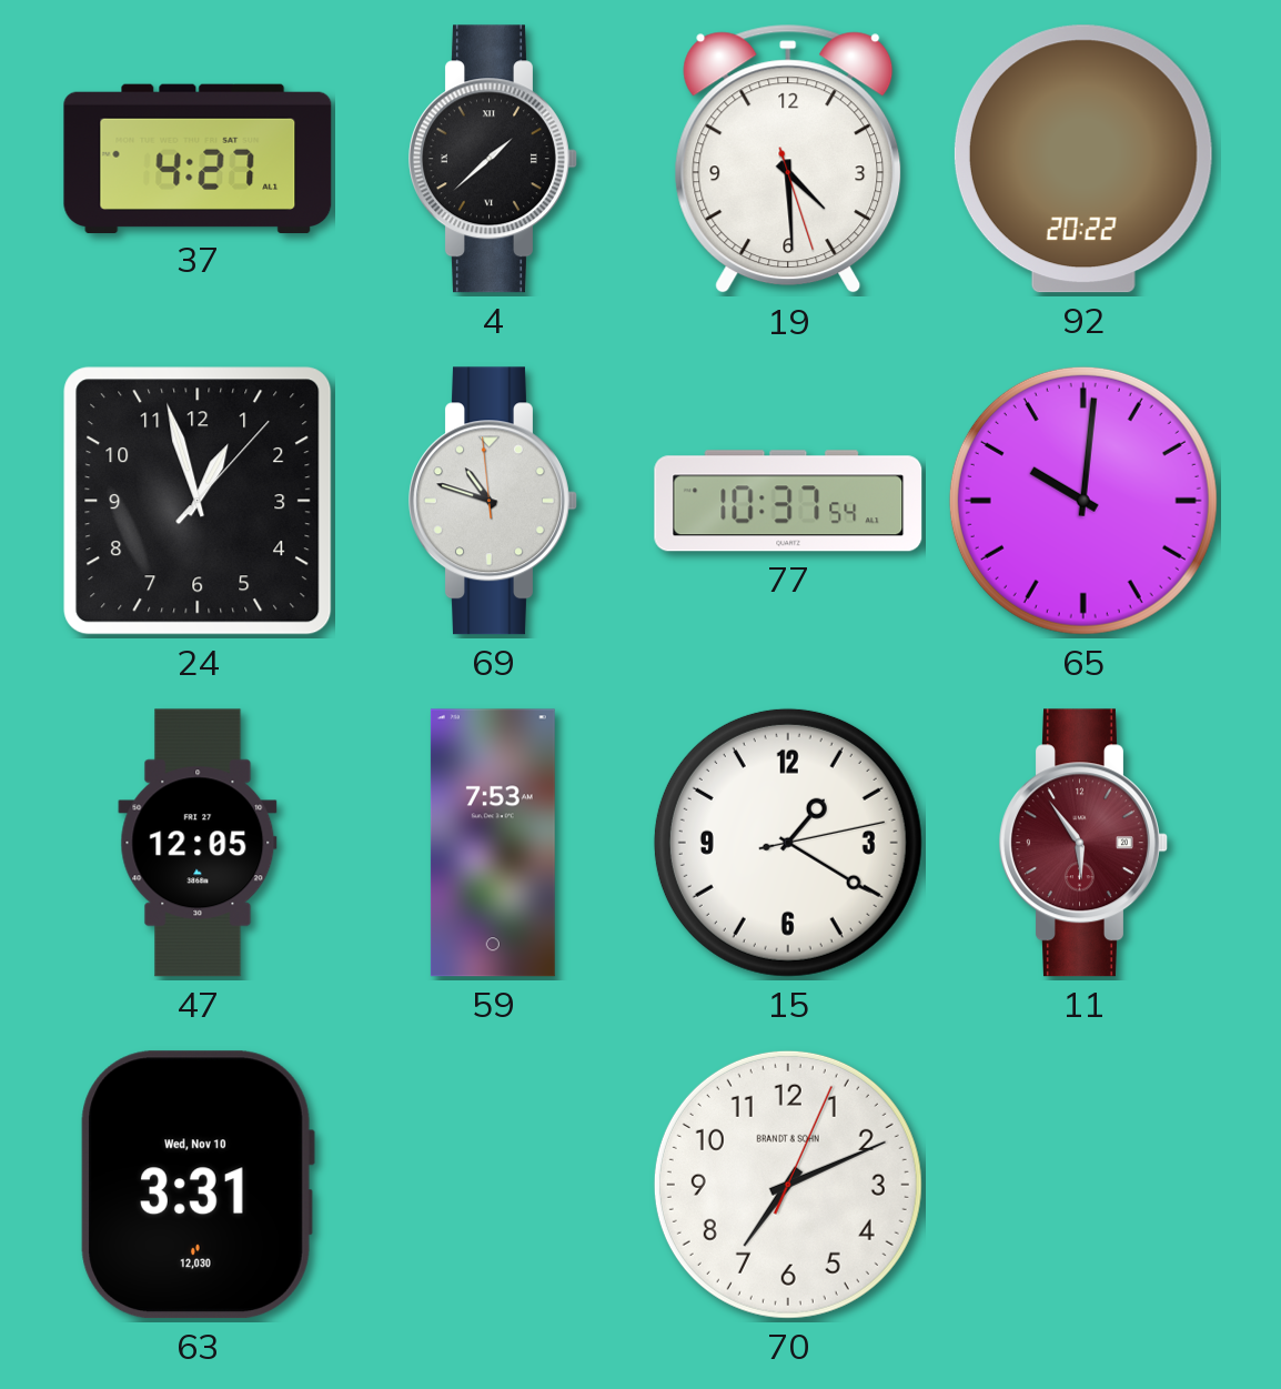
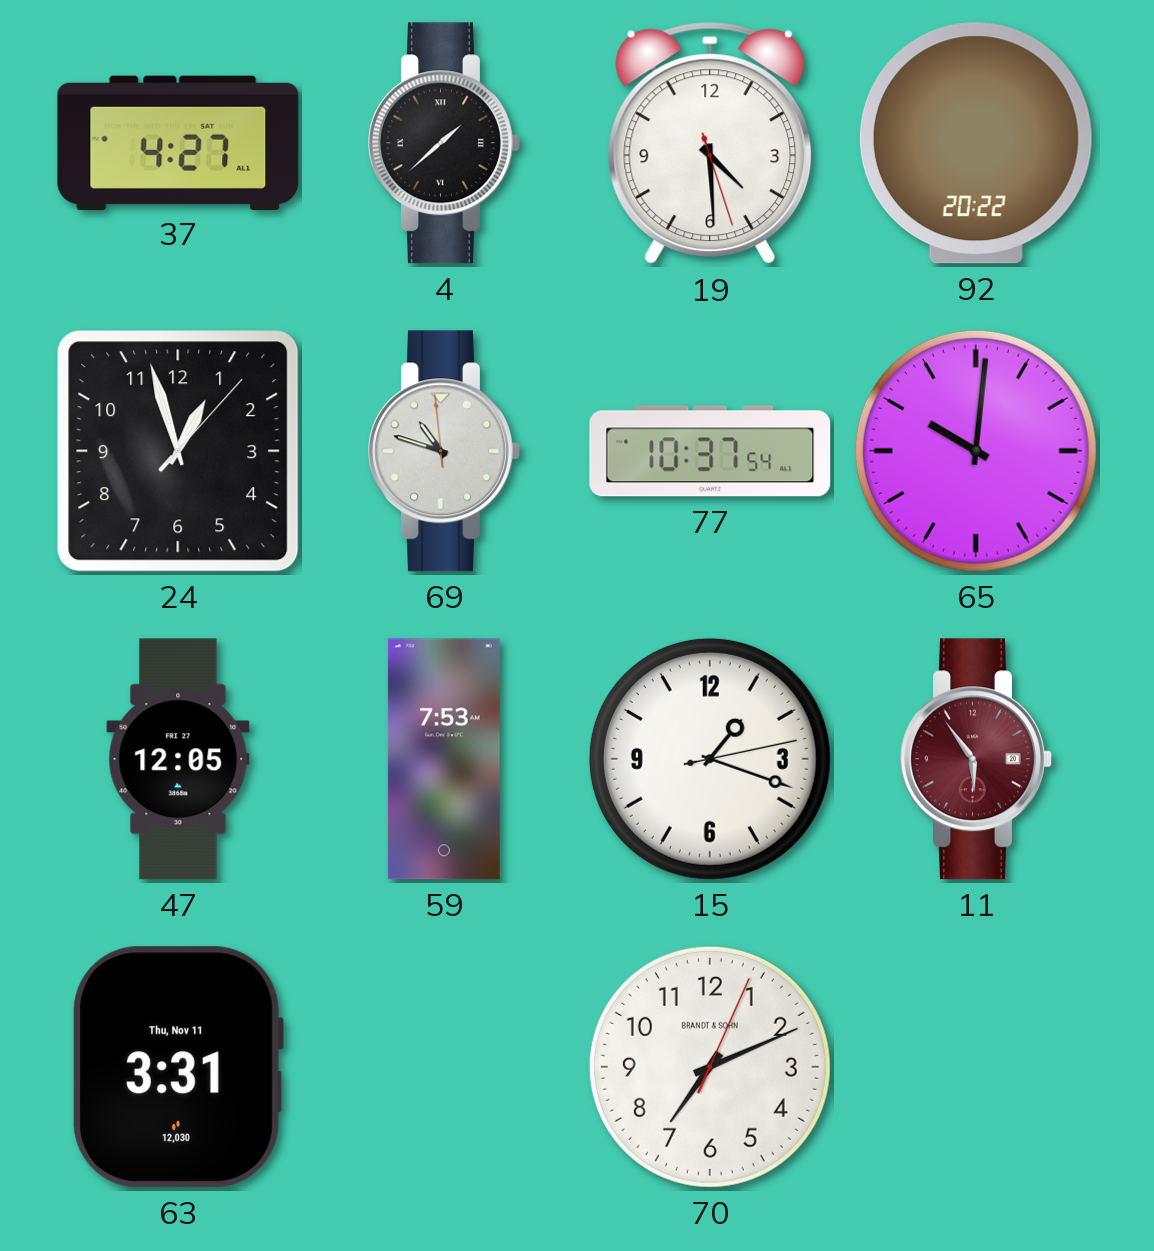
15: 1:20 -> 1:18 (710, 759)
63 date: Wed, Nov 10 -> Thu, Nov 11 (178, 1067)
